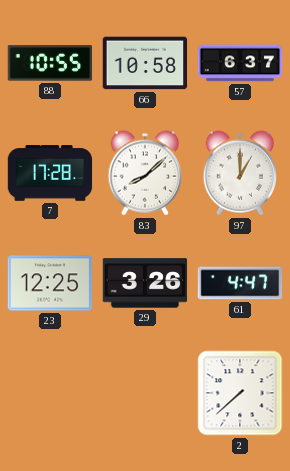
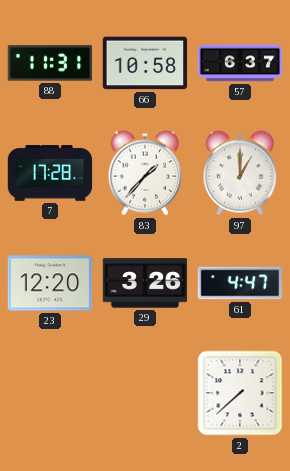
88: 10:55 -> 11:31 (50, 63)
83: 8:08 -> 1:37 (144, 173)
23: 12:25 -> 12:20 (50, 283)
